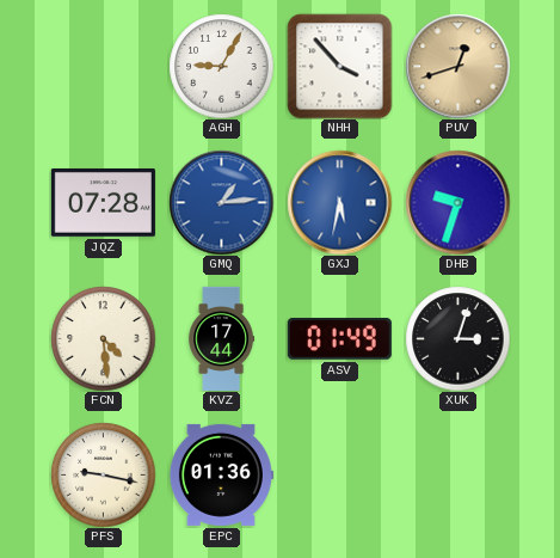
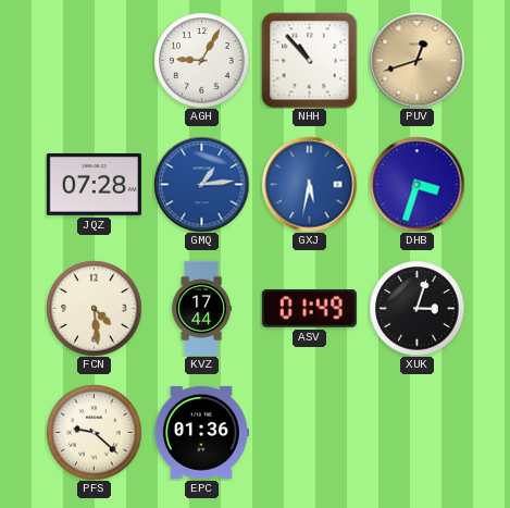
NHH: 3:53 -> 10:53 (309, 60)
DHB: 9:33 -> 3:33 (416, 184)
PFS: 9:17 -> 9:22 (94, 432)
